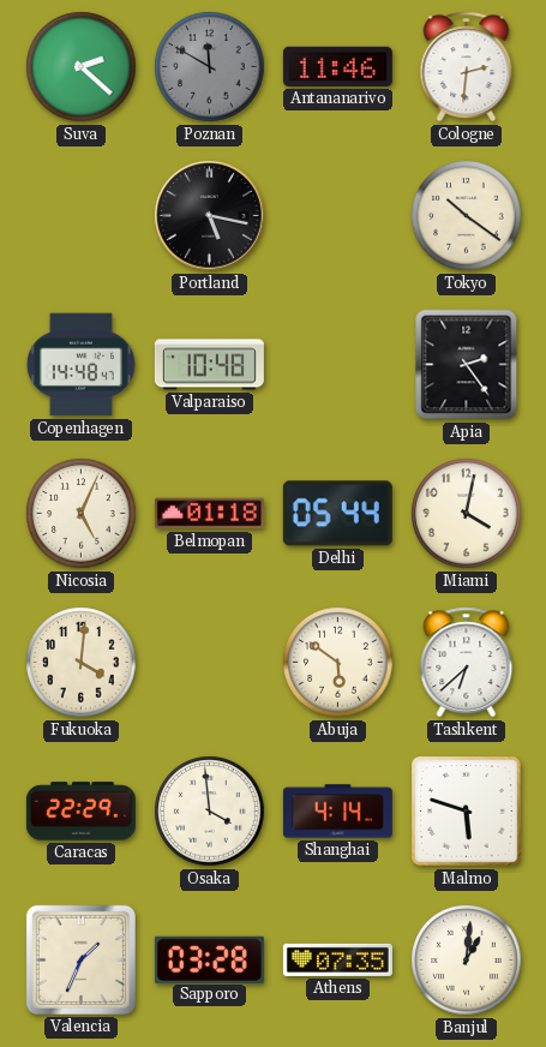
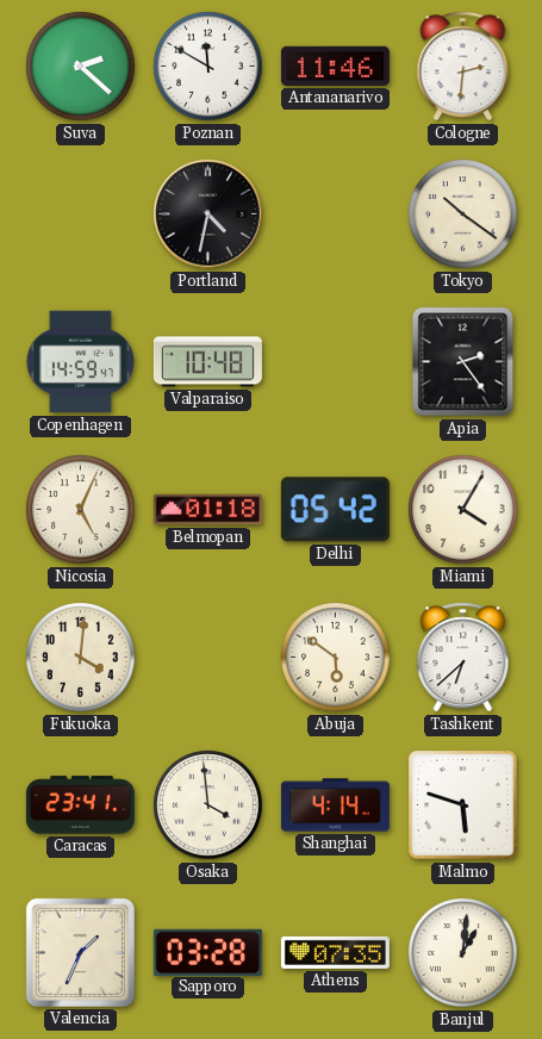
Poznan dial: grey -> white (208, 67)
Portland: 5:17 -> 4:32 (208, 214)
Copenhagen: 14:48 -> 14:59 (80, 362)
Delhi: 05:44 -> 05:42 (335, 510)
Miami: 4:02 -> 4:05 (463, 510)
Caracas: 22:29 -> 23:41 (80, 805)
